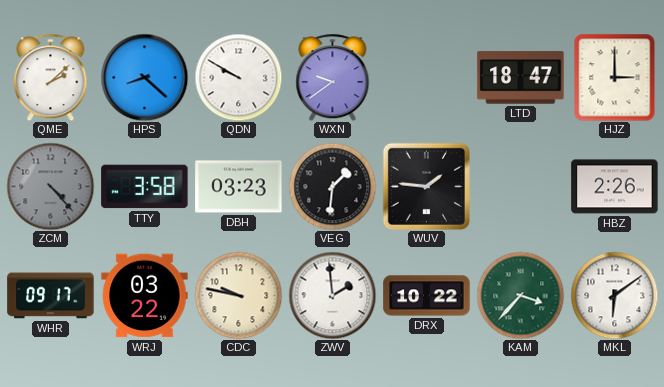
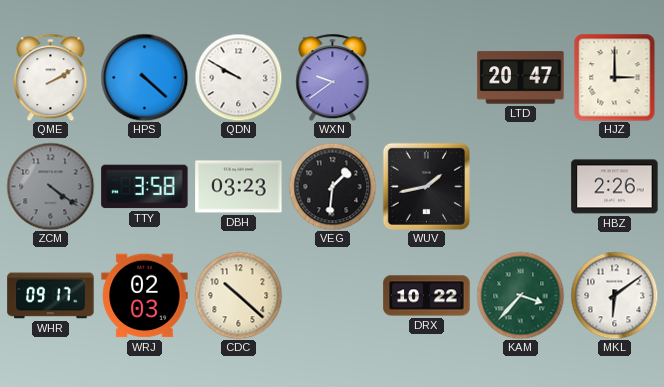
QME: 2:08 -> 2:10 (51, 77)
HPS: 8:22 -> 4:22 (144, 77)
LTD: 18:47 -> 20:47 (521, 78)
ZCM: 4:23 -> 4:21 (50, 186)
WUV: 1:46 -> 1:43 (426, 186)
WRJ: 03:22 -> 02:03 (145, 296)
CDC: 9:47 -> 10:22 (238, 295)
ZWV: 1:59 -> none (332, 295)
